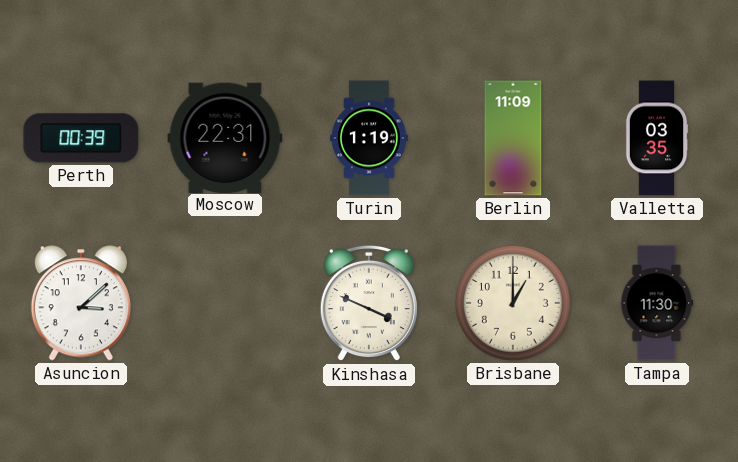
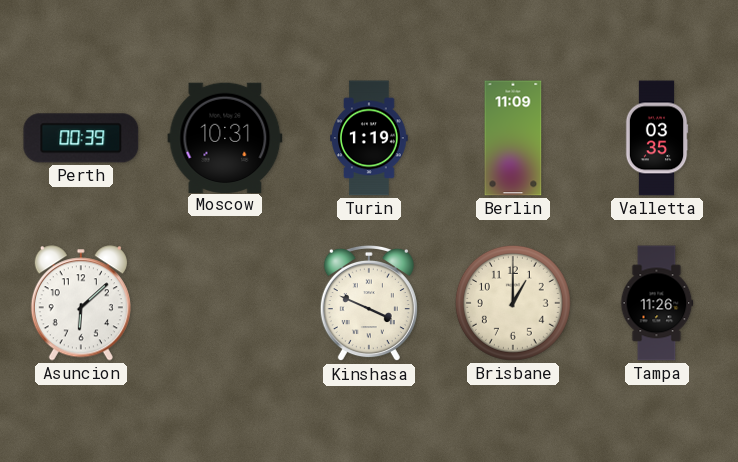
Moscow: 22:31 -> 10:31 (225, 137)
Asuncion: 3:08 -> 6:08 (81, 303)
Tampa: 11:30 -> 11:26 (657, 303)
